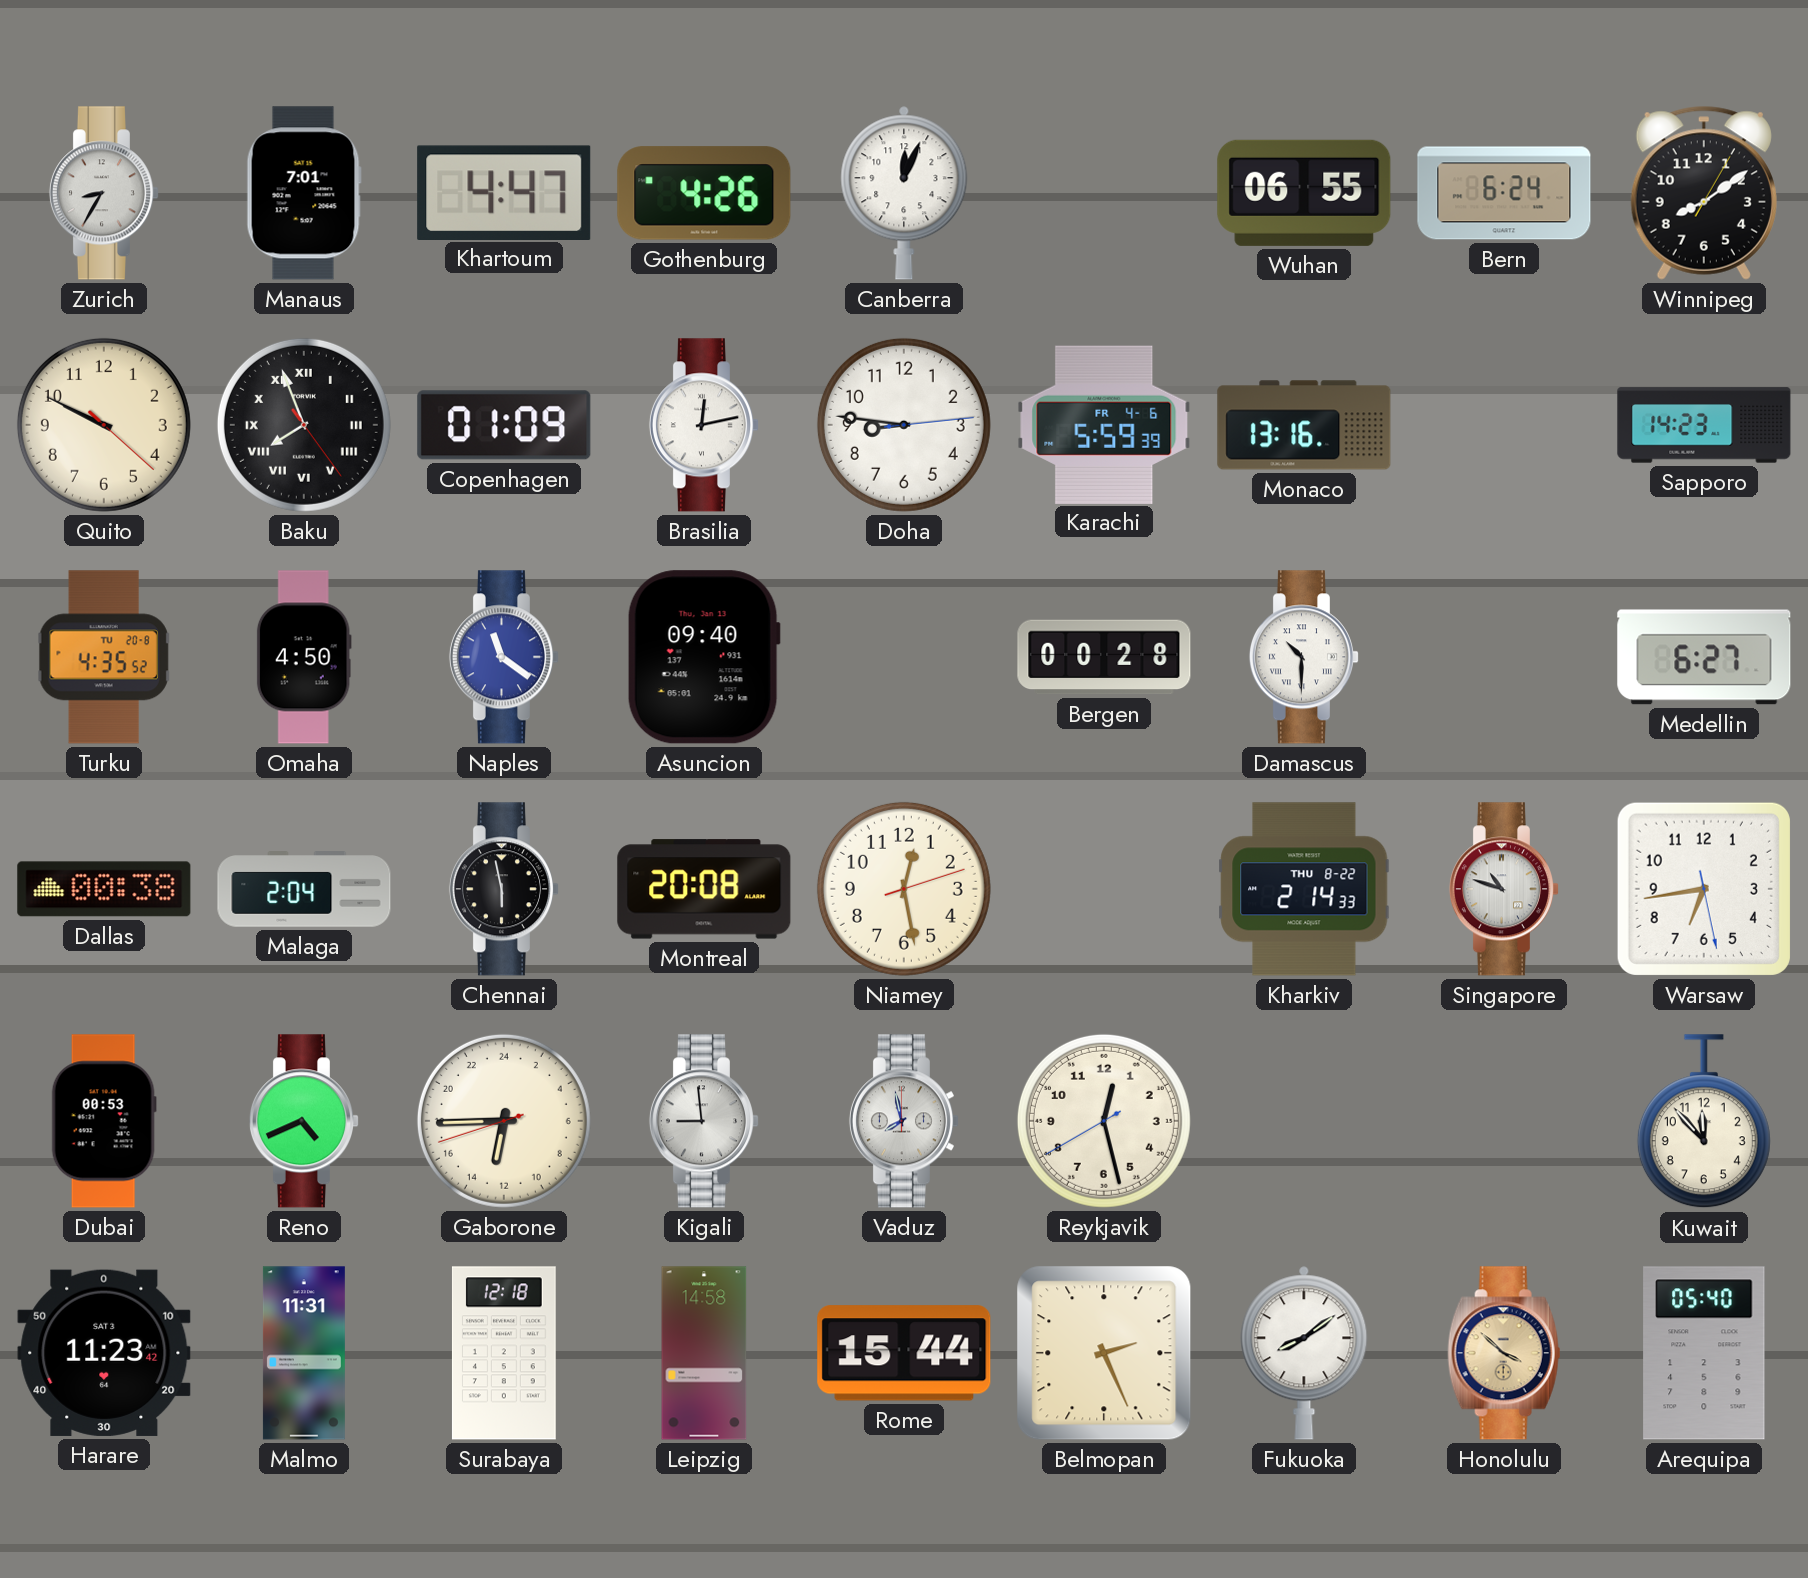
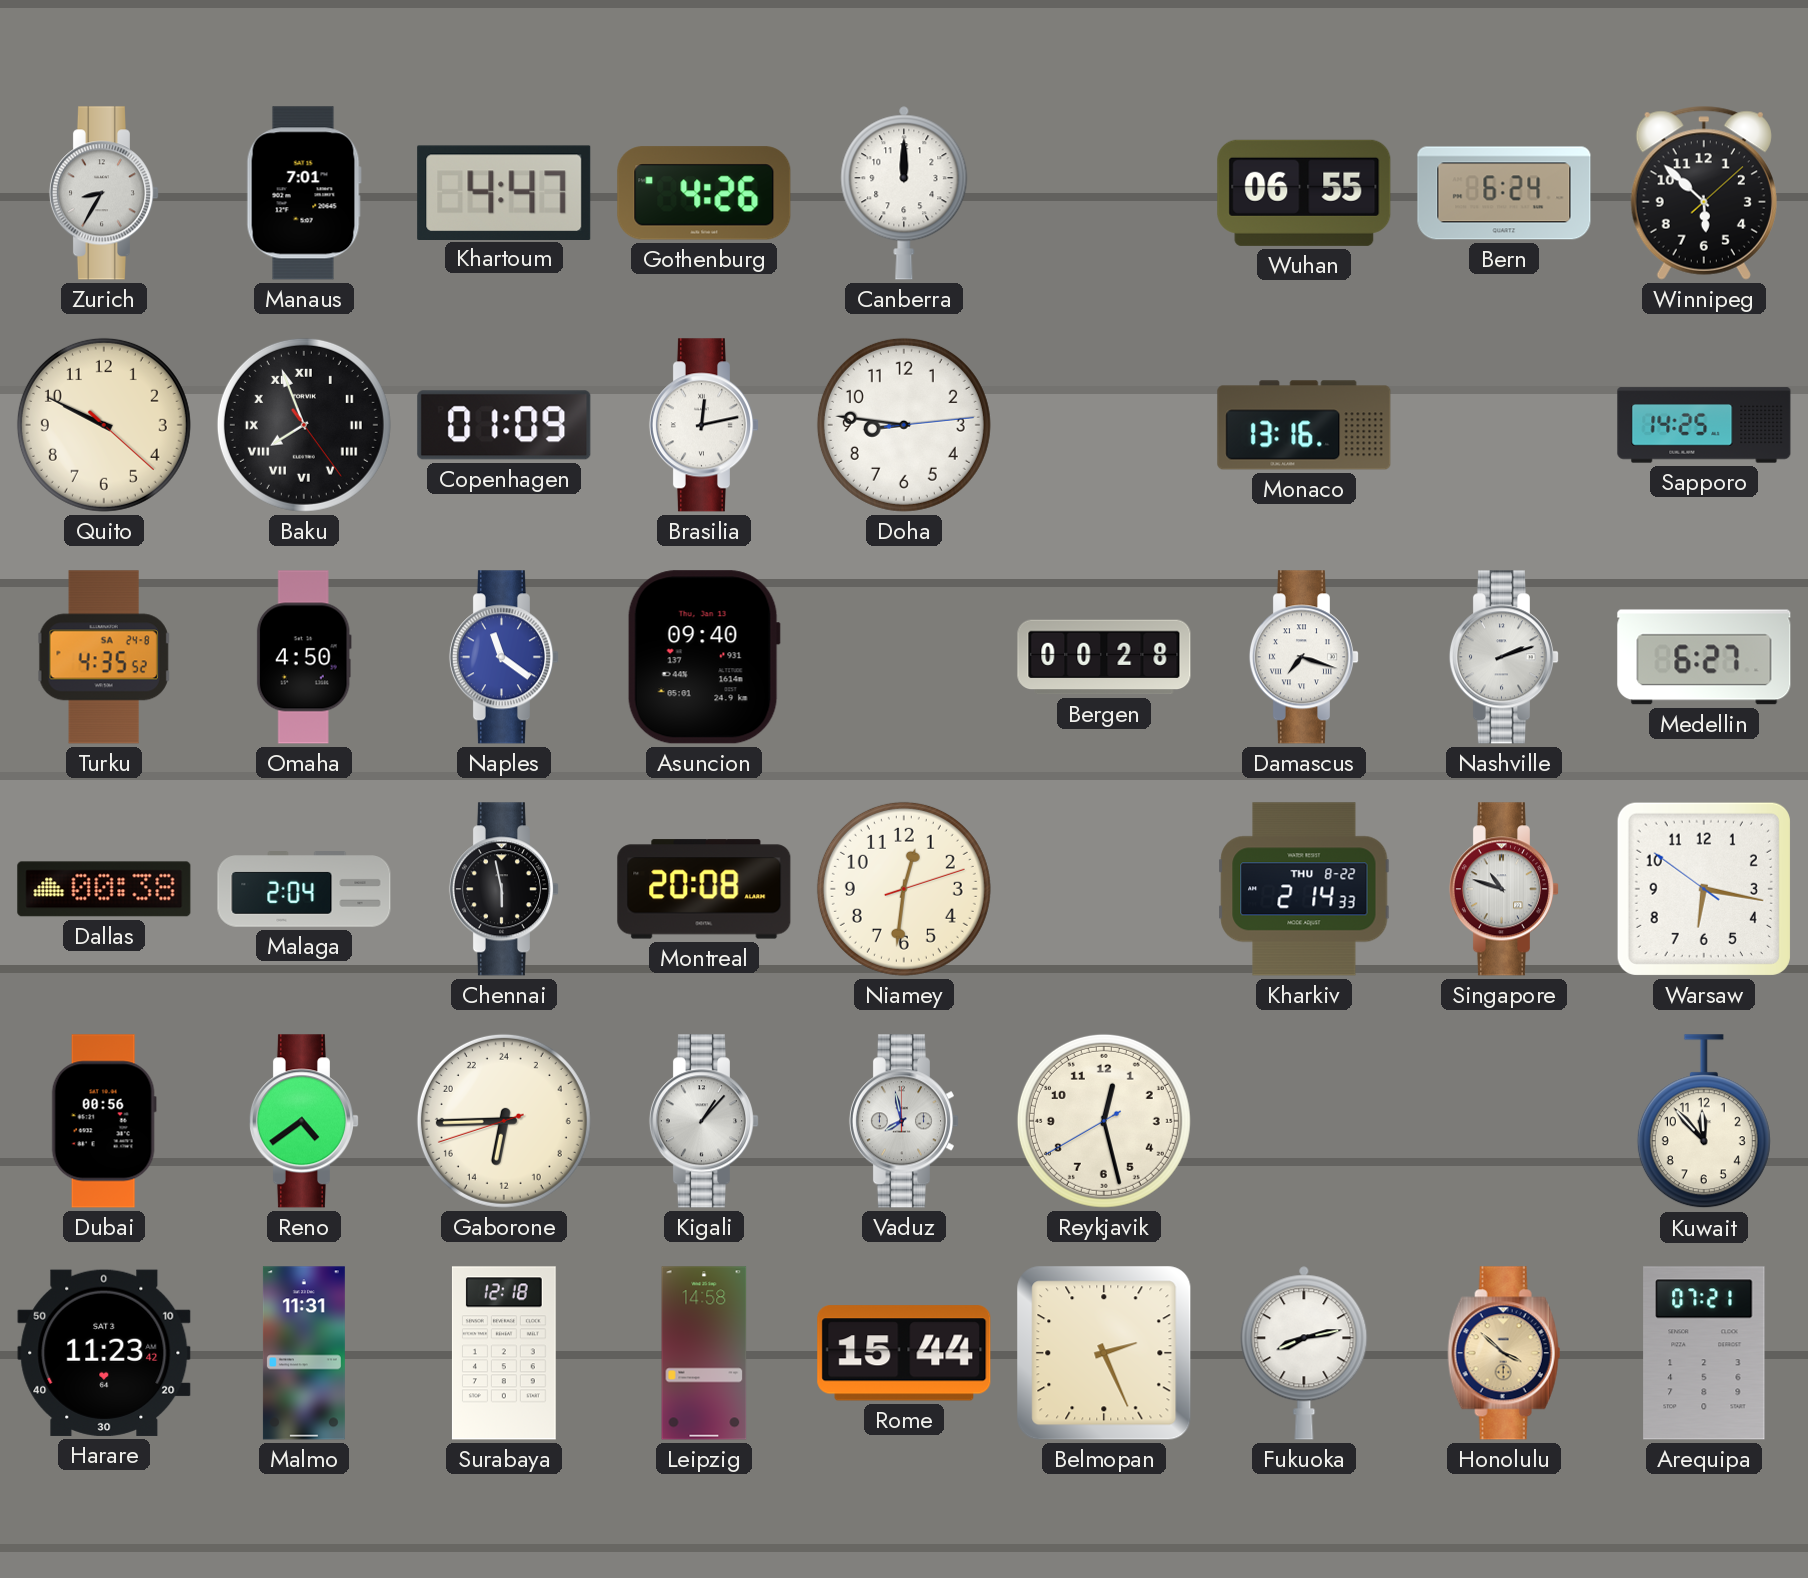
Canberra: 12:04 -> 12:00 (904, 193)
Winnipeg: 8:09 -> 5:52 (1704, 193)
Karachi: 5:59 -> none (1104, 424)
Sapporo: 14:23 -> 14:25 (1704, 425)
Turku date: TU 20-8 -> SA 24-8 (104, 657)
Damascus: 10:30 -> 7:18 (1303, 657)
Nashville: none -> 2:12 (1503, 657)
Niamey: 12:28 -> 12:31 (904, 889)
Warsaw: 6:43 -> 6:16 (1704, 889)
Dubai: 00:53 -> 00:56 (104, 1121)
Reno: 4:41 -> 4:39 (303, 1121)
Kigali: 8:59 -> 1:07 (703, 1121)
Fukuoka: 8:09 -> 8:13 (1304, 1353)
Arequipa: 05:40 -> 07:21 (1704, 1353)
